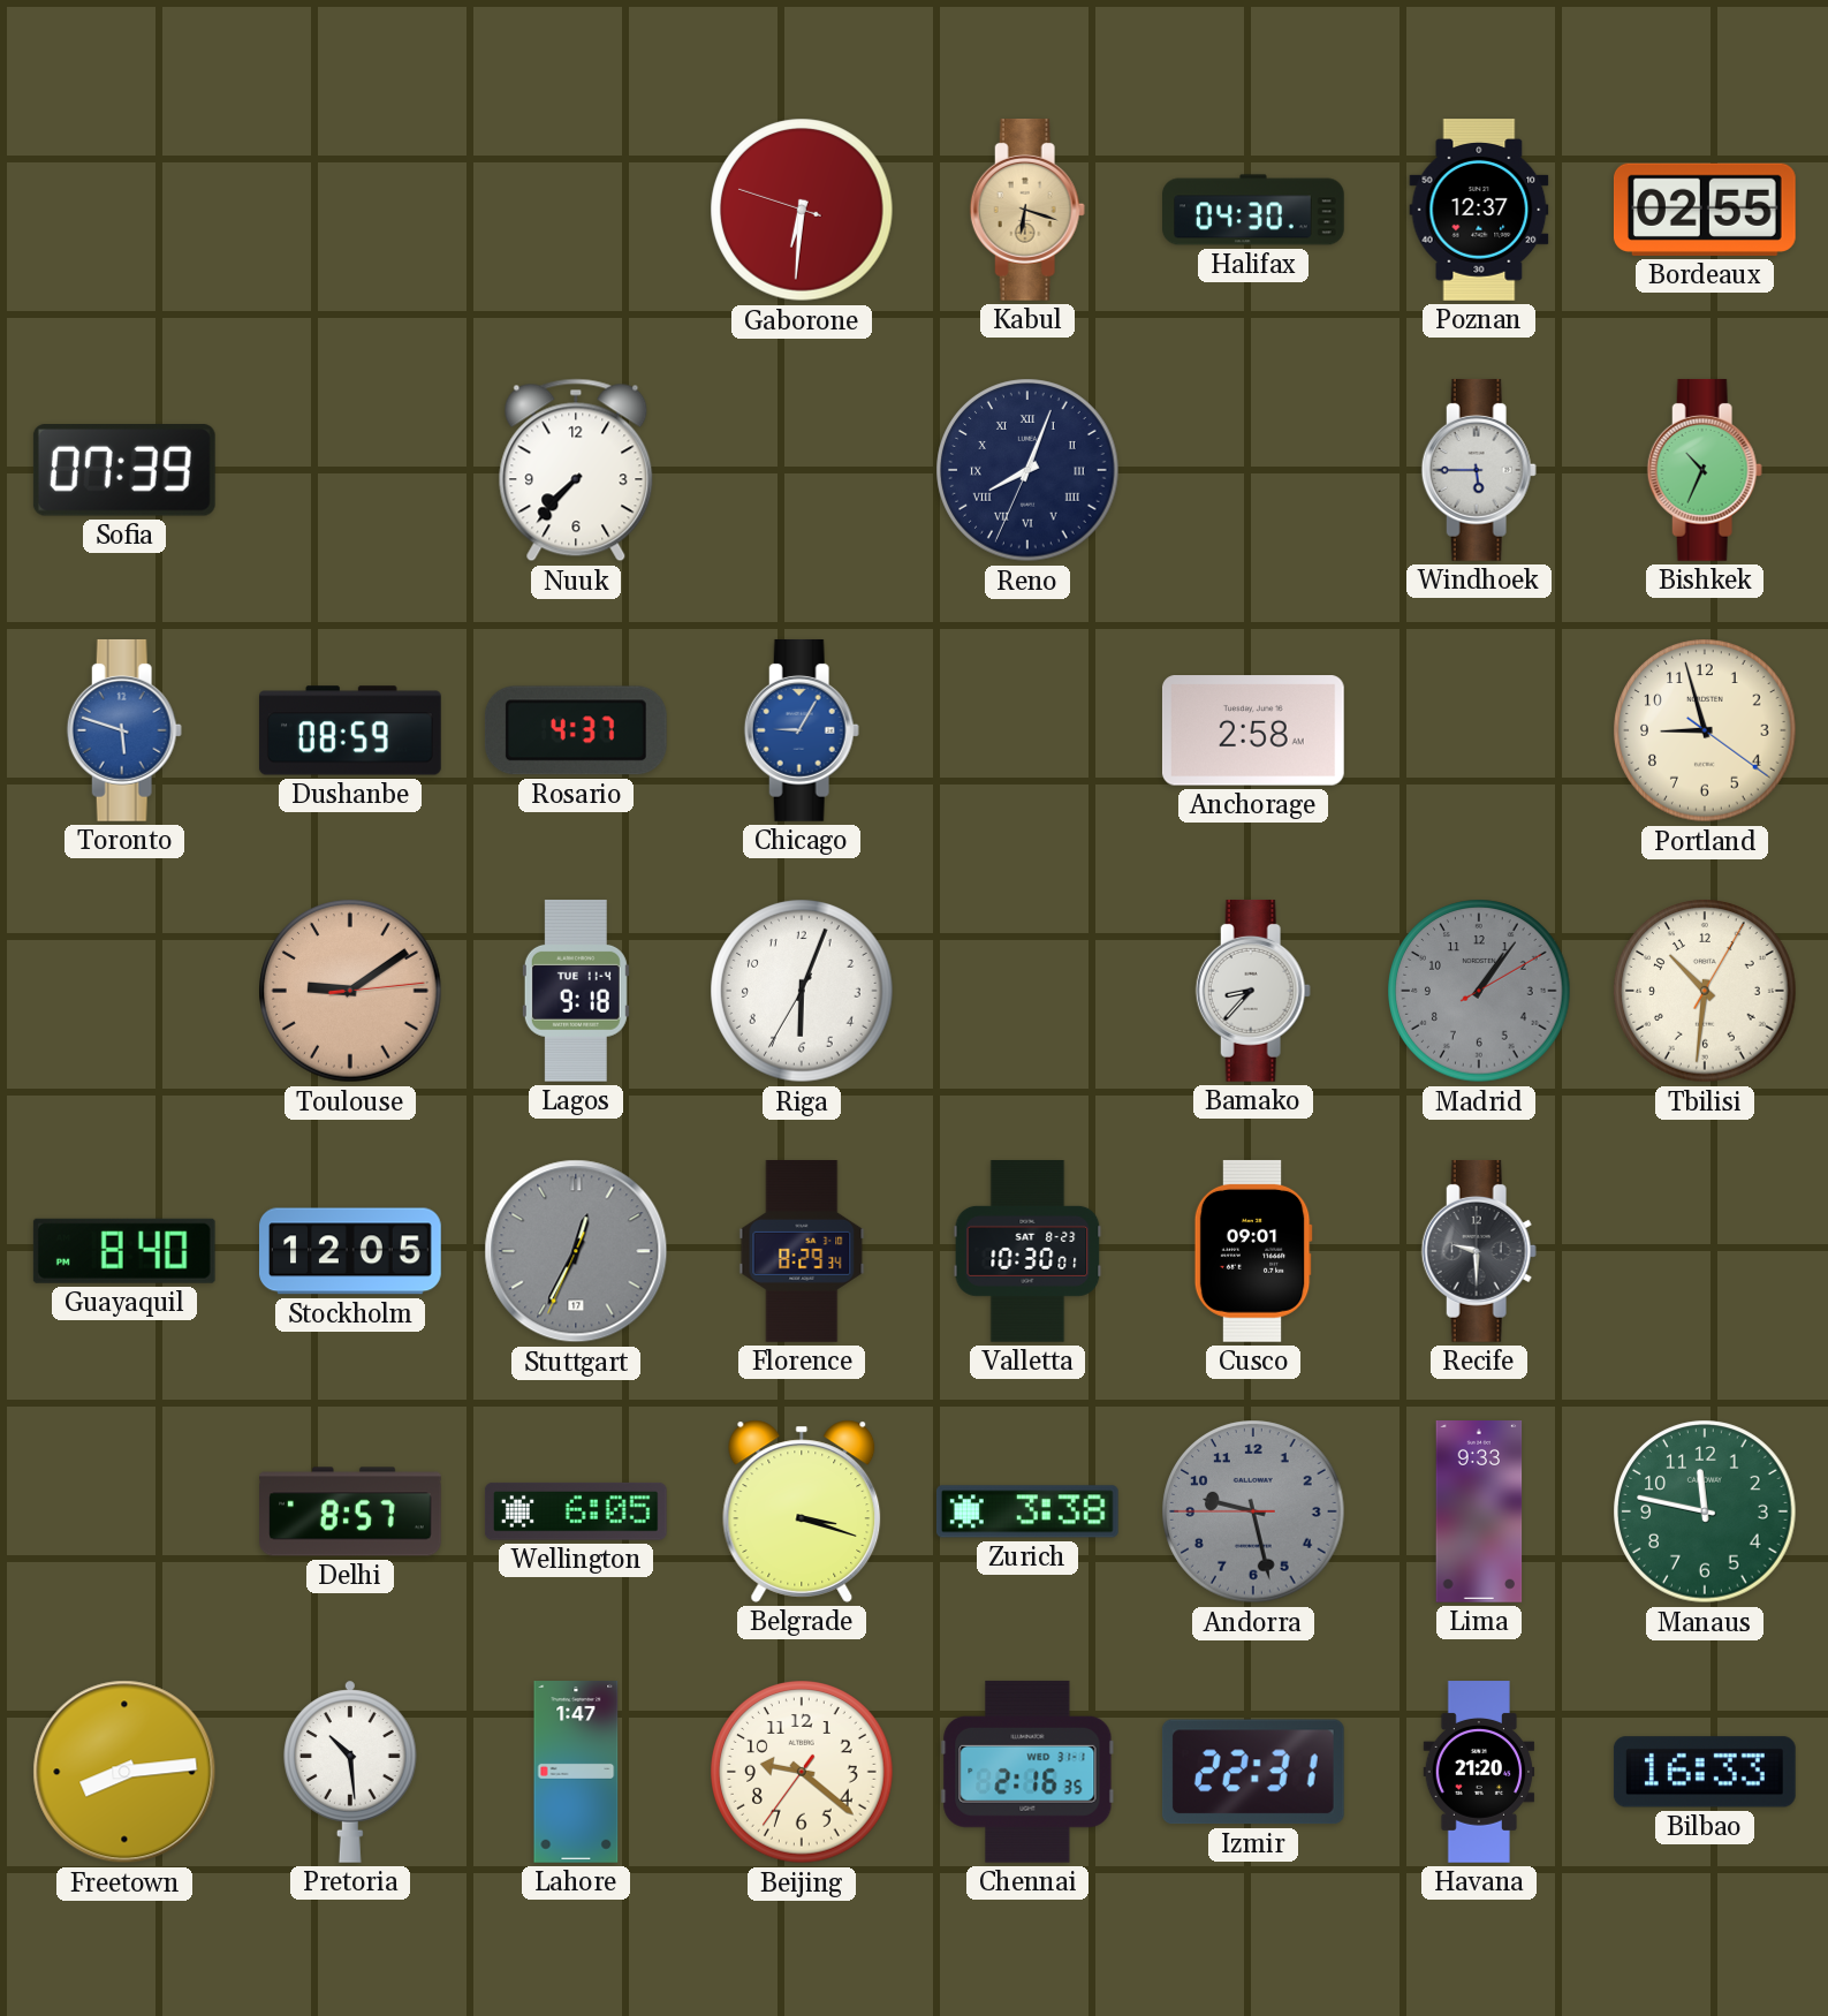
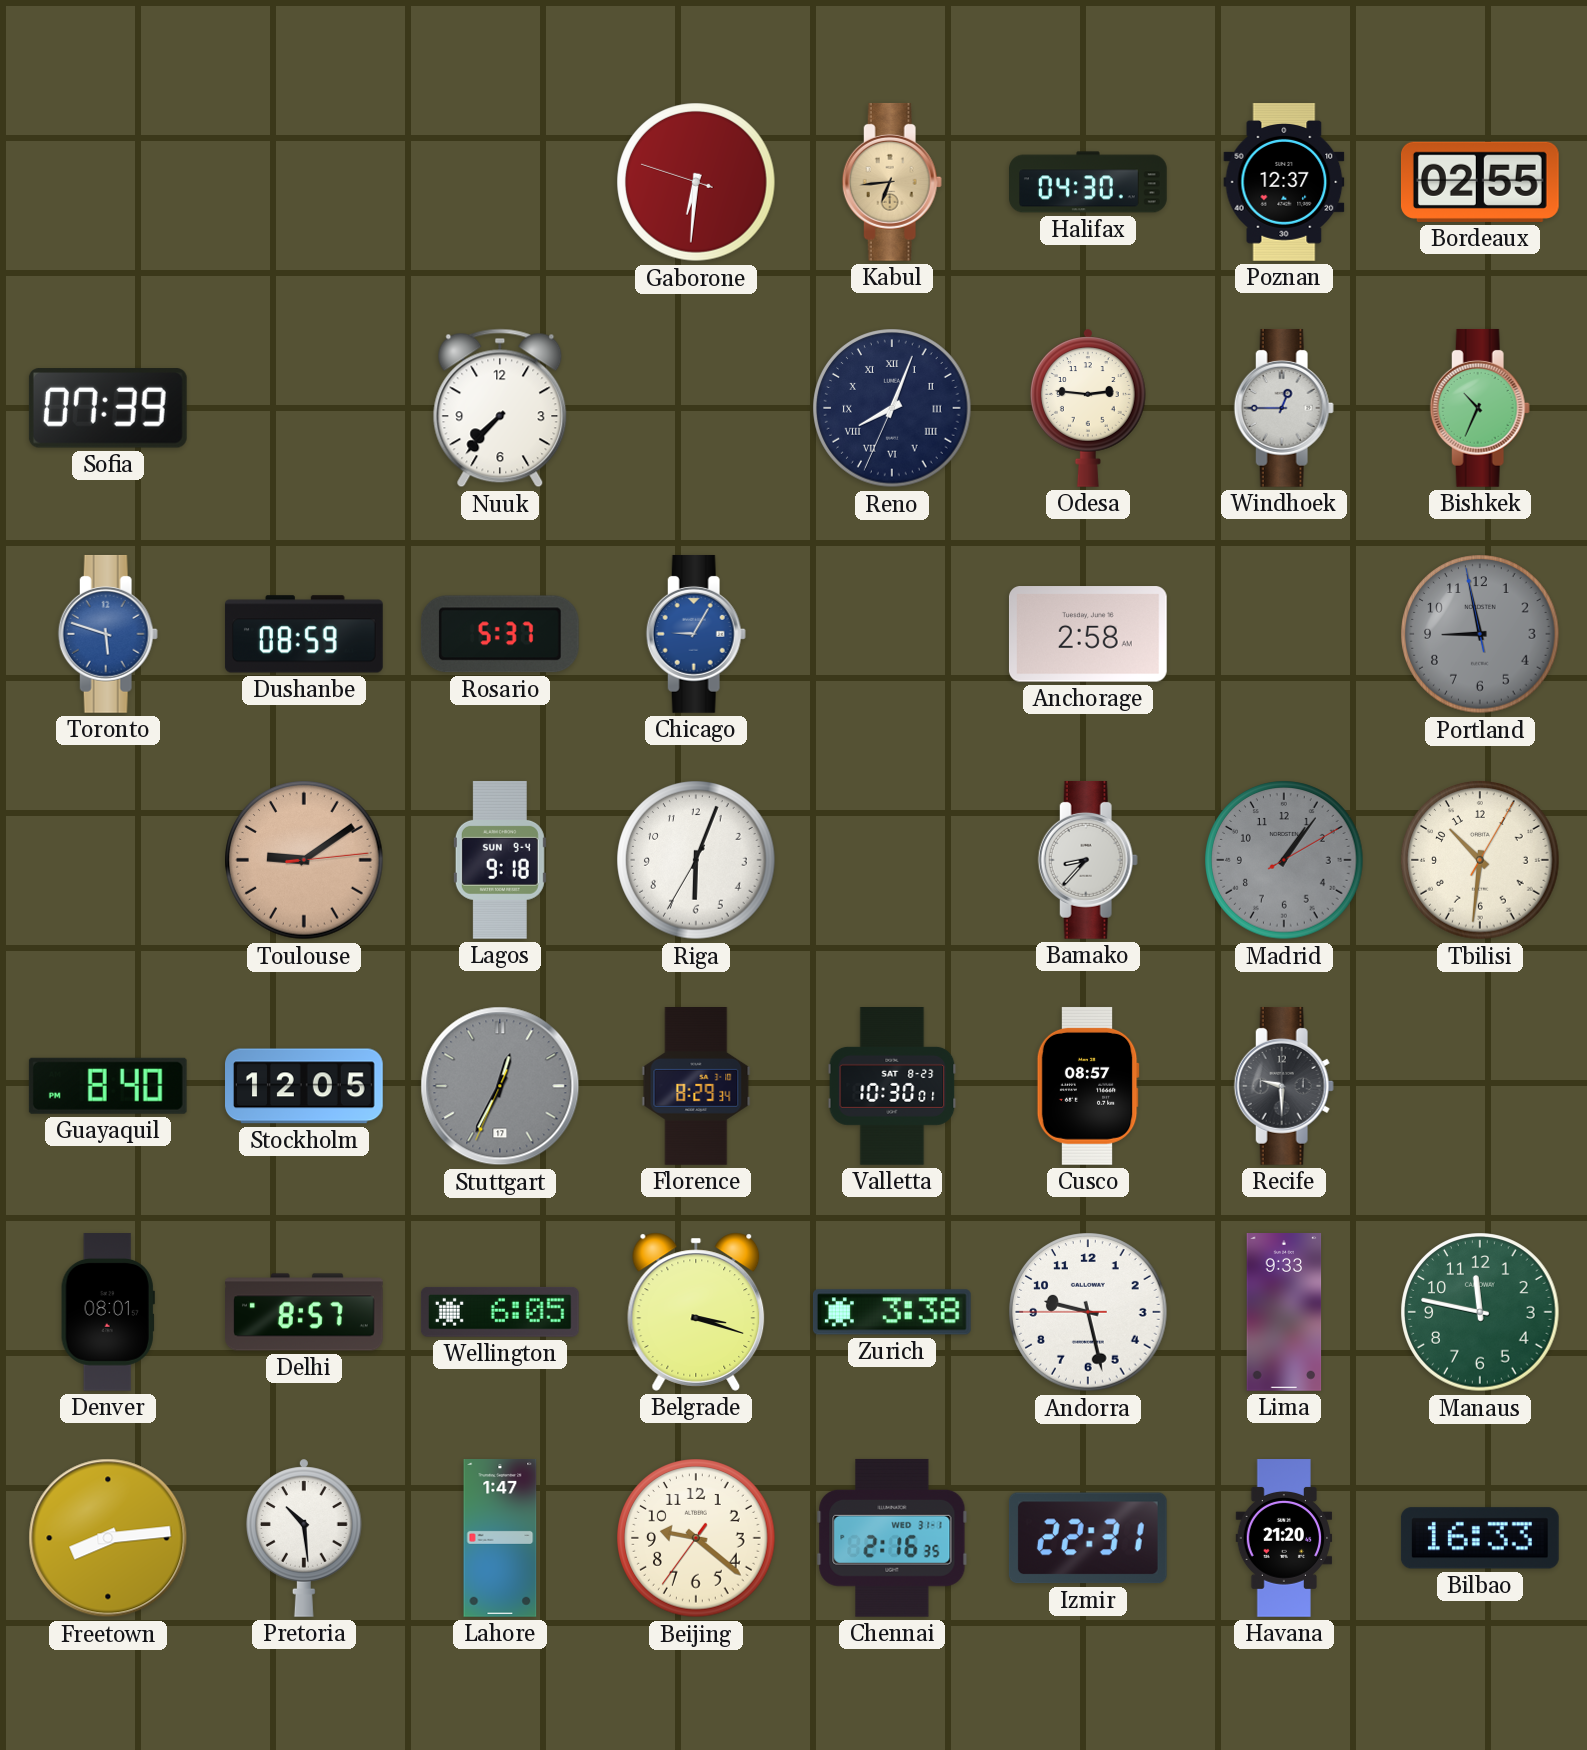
Kabul: 6:18 -> 6:44 (892, 182)
Odesa: none -> 2:46 (1089, 408)
Windhoek: 5:45 -> 12:45 (1284, 408)
Rosario: 4:37 -> 5:37 (500, 634)
Portland: 8:57:21 -> 8:57:58 (1480, 634)
Portland dial: cream -> grey (1480, 634)
Lagos date: TUE 11-4 -> SUN 9-4 (500, 860)
Cusco: 09:01 -> 08:57 (1088, 1086)
Denver: none -> 08:01 (108, 1313)
Andorra dial: grey -> white (1088, 1312)
